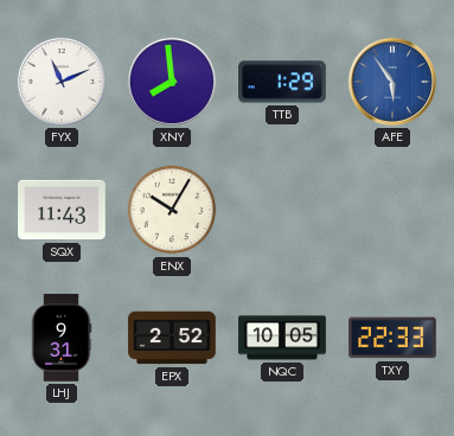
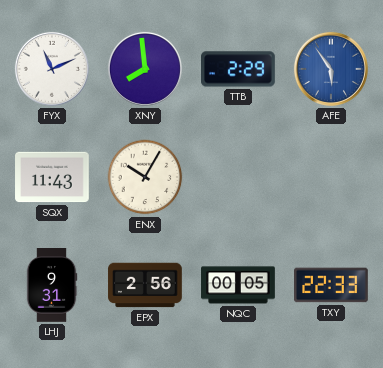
TTB: 1:29 -> 2:29 (239, 69)
EPX: 2:52 -> 2:56 (145, 285)
NQC: 10:05 -> 00:05 (238, 285)
